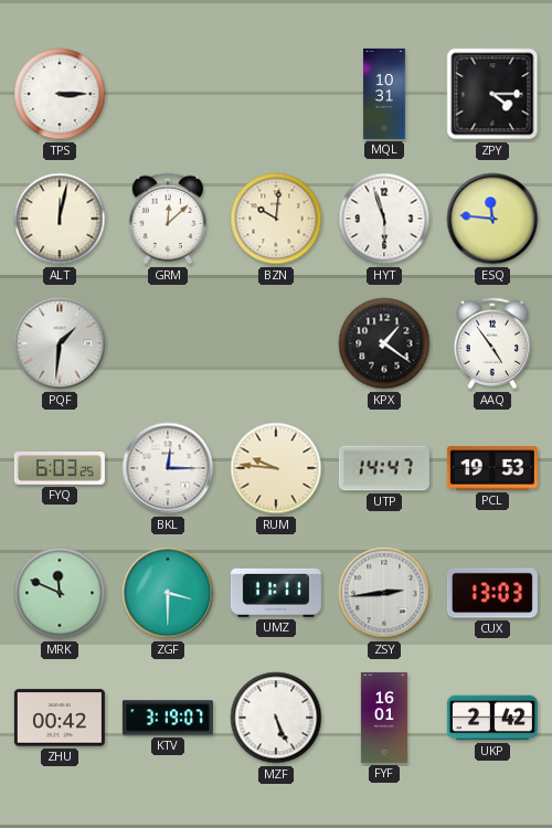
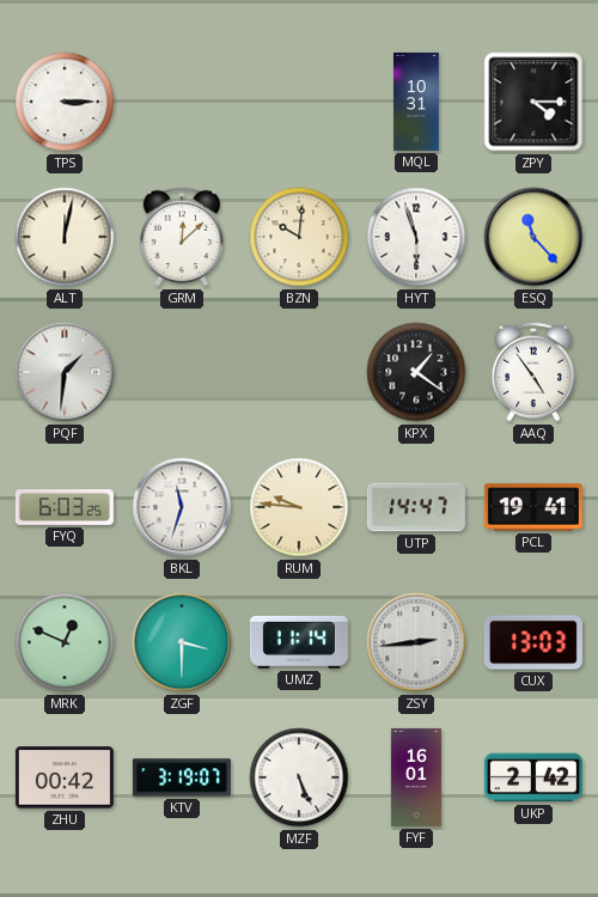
ESQ: 11:46 -> 11:23 (533, 237)
BKL: 12:15 -> 11:33 (182, 507)
PCL: 19:53 -> 19:41 (533, 507)
MRK: 11:49 -> 12:49 (65, 642)
UMZ: 11:11 -> 11:14 (299, 642)
